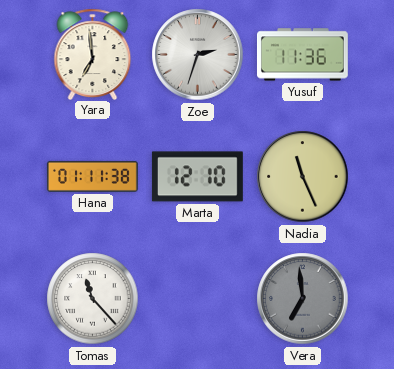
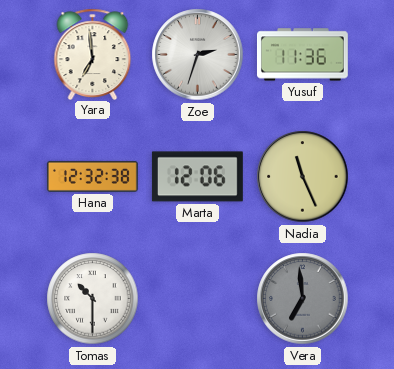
Hana: 01:11 -> 12:32 (92, 176)
Marta: 12:10 -> 12:06 (197, 177)
Tomas: 11:23 -> 10:30 (93, 299)
